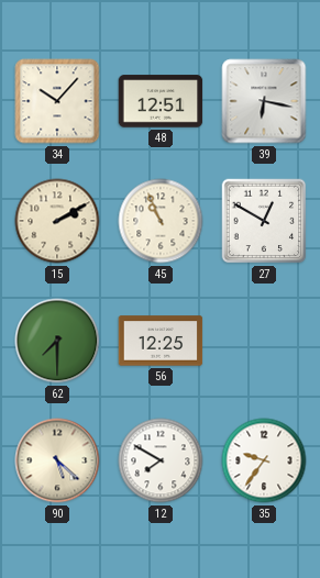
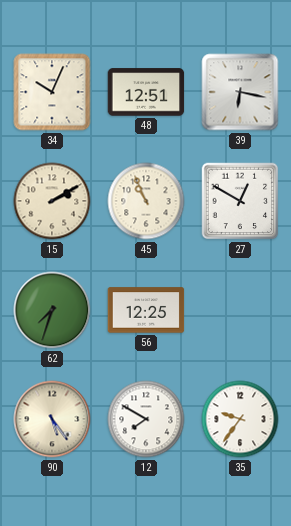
34: 10:07 -> 10:04 (52, 92)
62: 7:30 -> 7:33 (52, 310)
90: 5:22 -> 5:24 (52, 419)
